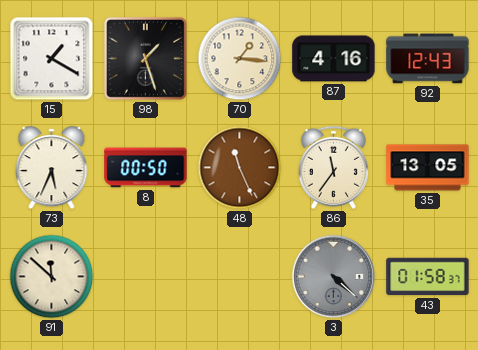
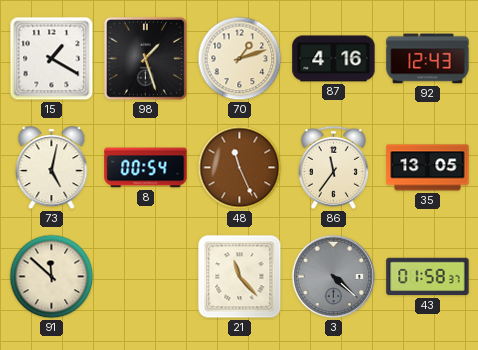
70: 1:16 -> 1:12 (240, 59)
73: 5:34 -> 5:02 (52, 168)
8: 00:50 -> 00:54 (146, 168)
21: none -> 11:23 (240, 277)
